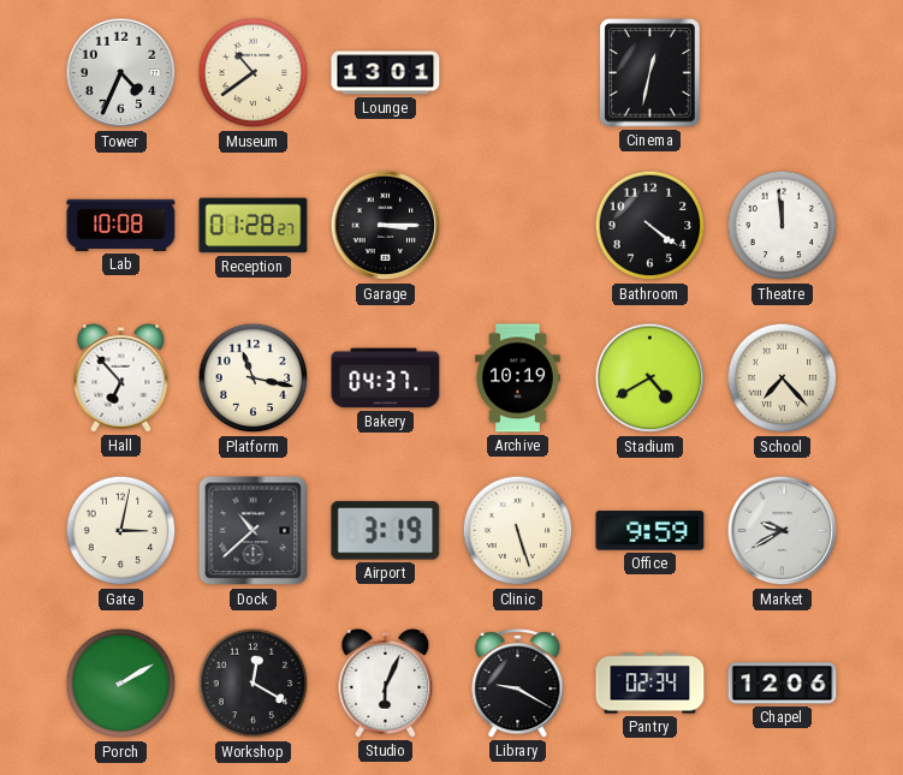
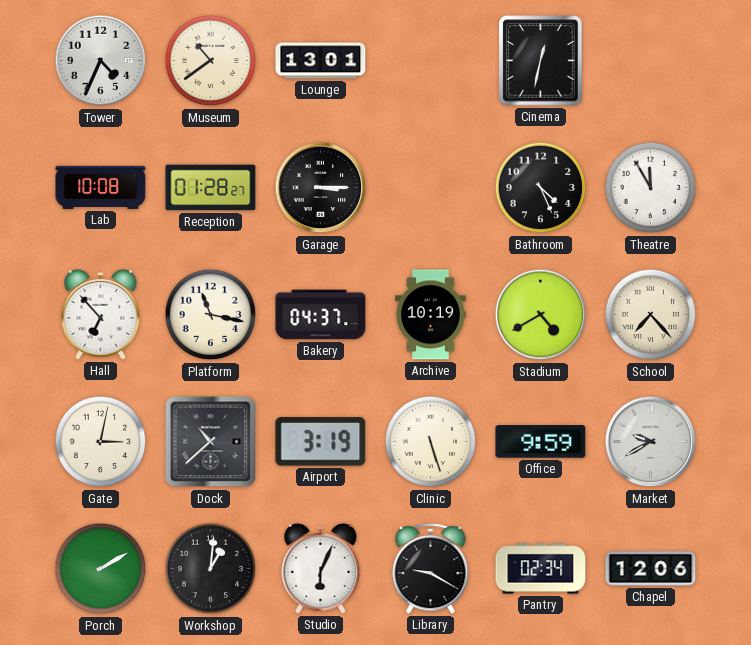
Bathroom: 4:21 -> 4:26 (541, 188)
Theatre: 11:59 -> 11:55 (651, 188)
Workshop: 12:20 -> 1:01 (211, 569)
